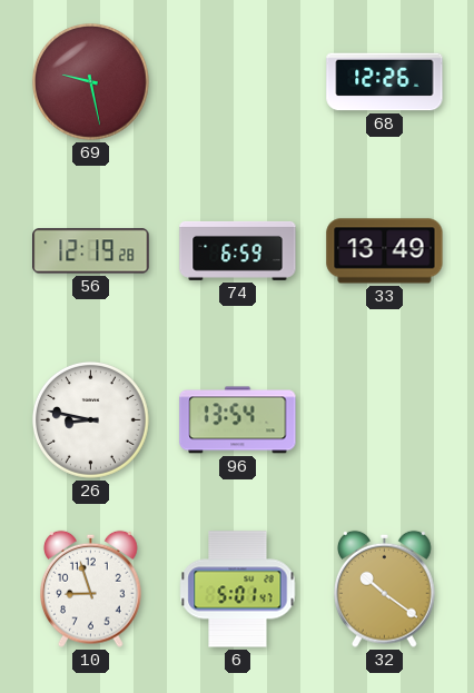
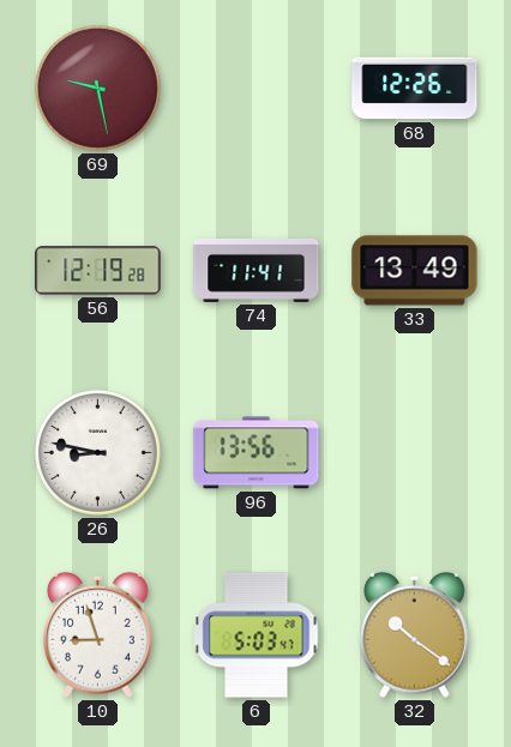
74: 6:59 -> 11:41 (257, 270)
96: 13:54 -> 13:56 (257, 453)
6: 5:01 -> 5:03 (257, 635)
